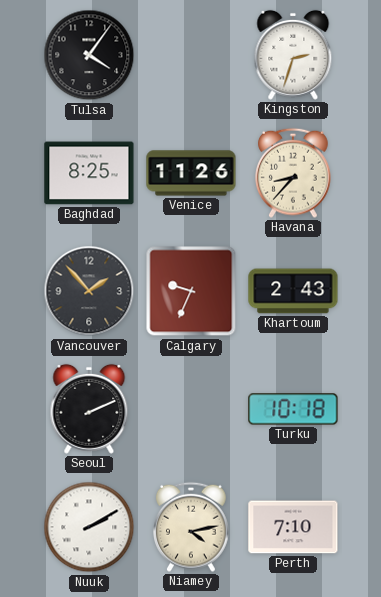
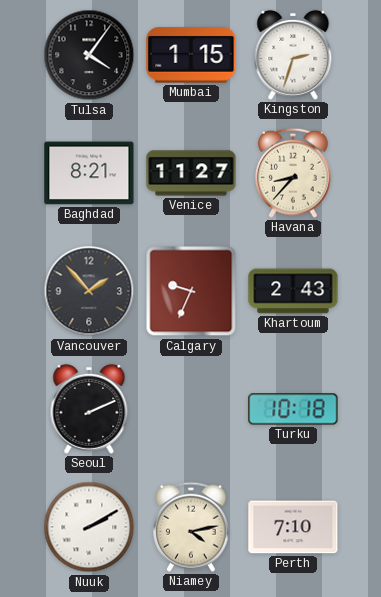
Mumbai: none -> 1:15 (191, 55)
Baghdad: 8:25 -> 8:21 (89, 173)
Venice: 11:26 -> 11:27 (191, 173)
